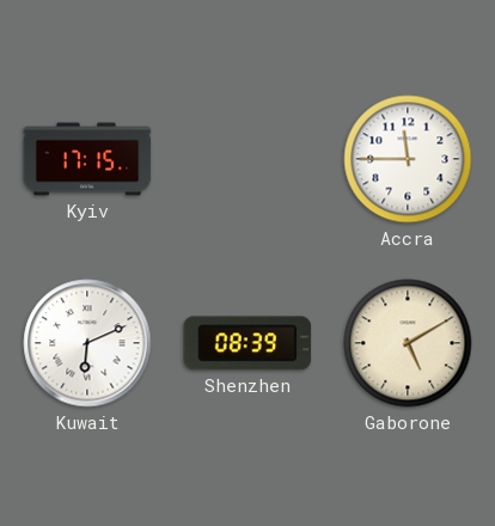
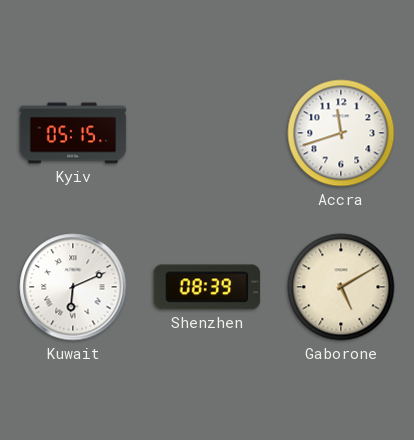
Kyiv: 17:15 -> 05:15 (73, 133)
Accra: 11:45 -> 11:42 (341, 133)
